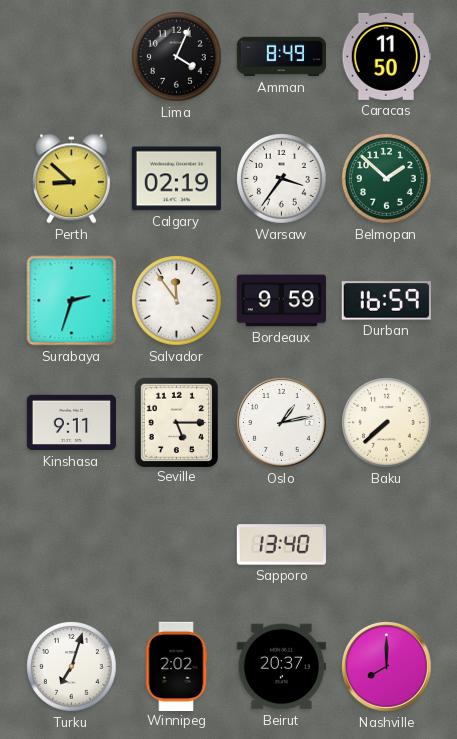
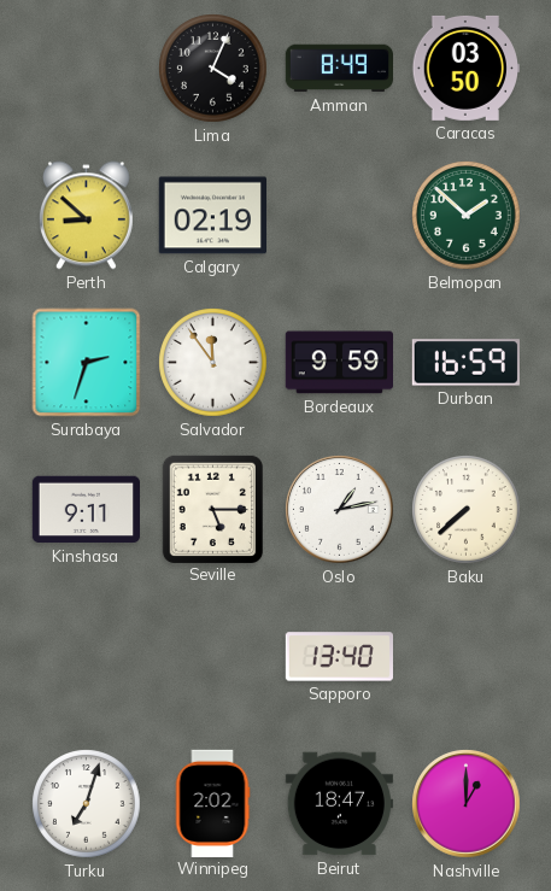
Caracas: 11:50 -> 03:50 (465, 68)
Warsaw: 3:36 -> none (282, 179)
Beirut: 20:37 -> 18:47 (339, 804)
Nashville: 8:00 -> 1:00 (467, 804)
